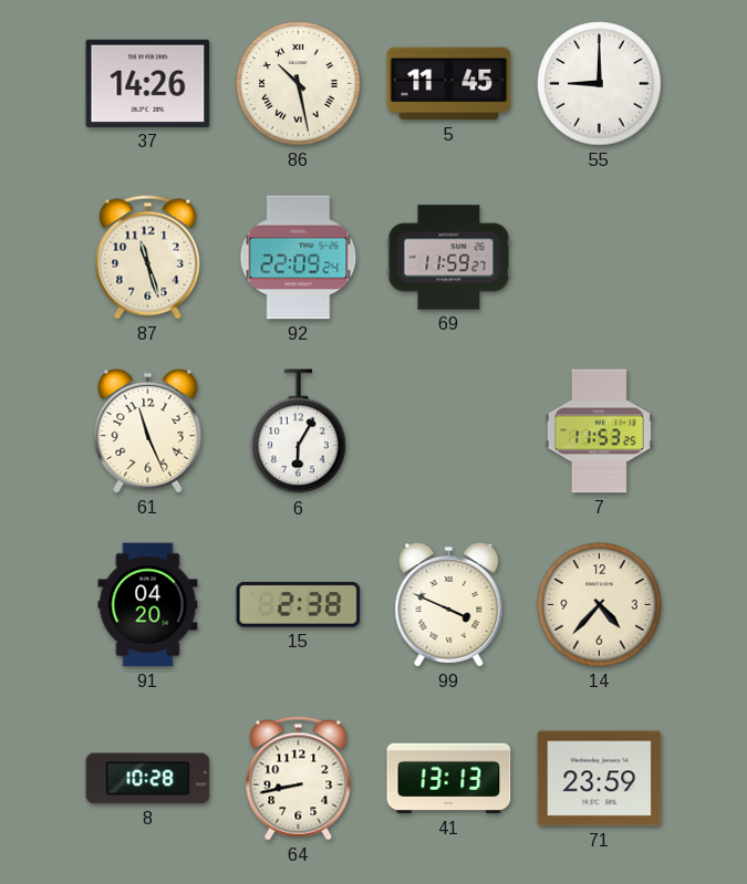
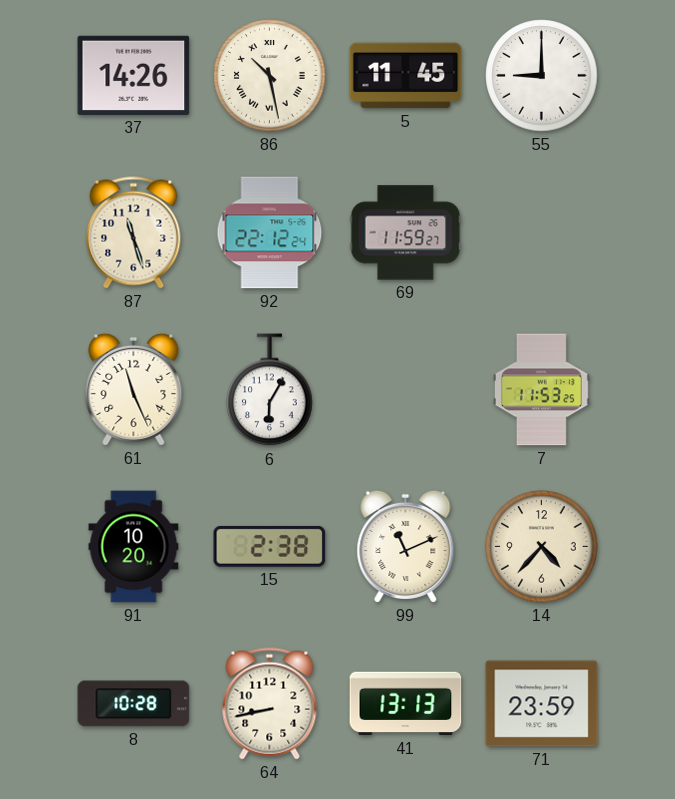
92: 22:09 -> 22:12 (270, 233)
91: 04:20 -> 10:20 (134, 547)
99: 3:49 -> 11:11 (406, 546)
